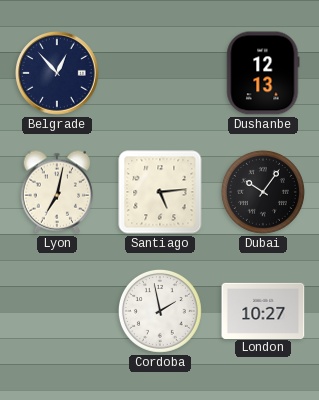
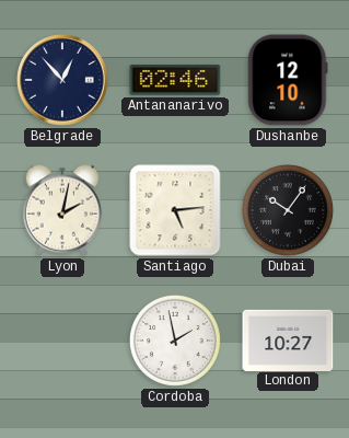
Antananarivo: none -> 02:46 (175, 81)
Dushanbe: 12:13 -> 12:10 (288, 80)
Lyon: 7:02 -> 2:02 (61, 210)
